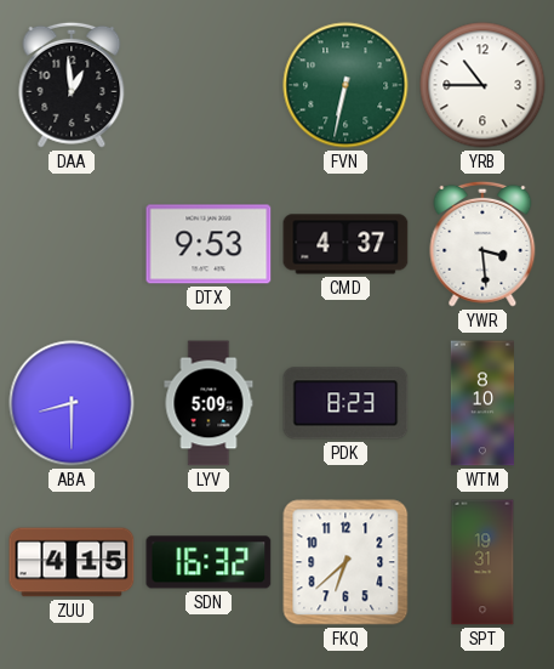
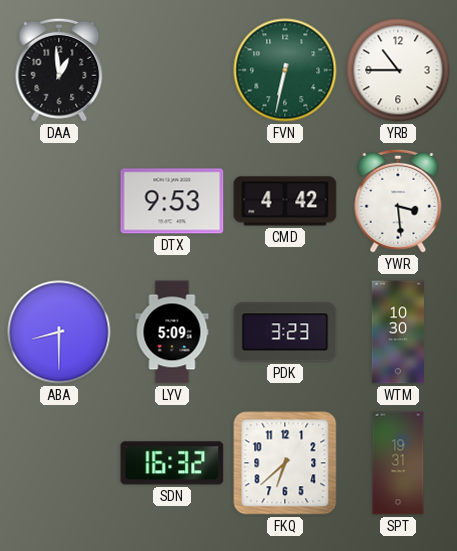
CMD: 4:37 -> 4:42 (285, 201)
PDK: 8:23 -> 3:23 (285, 332)
WTM: 8:10 -> 10:30 (398, 332)
ZUU: 4:15 -> none (72, 562)
